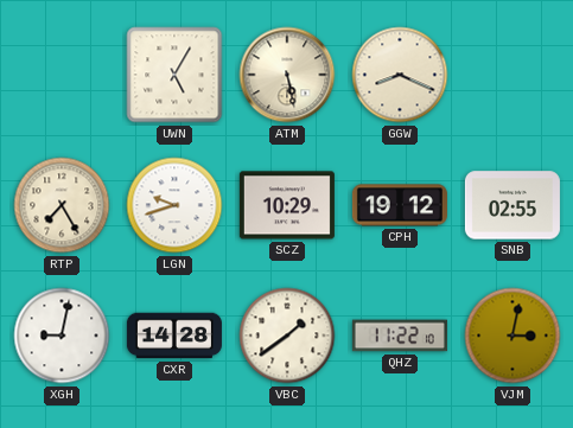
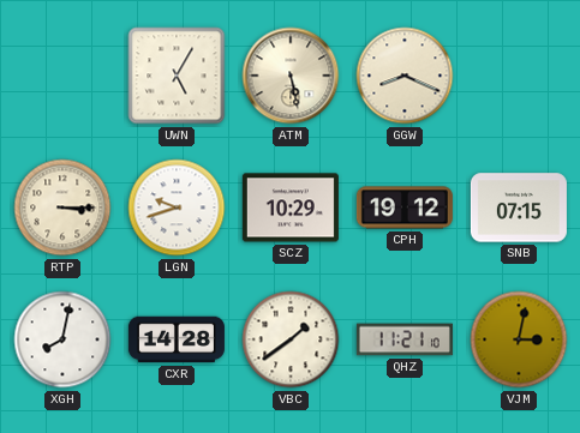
RTP: 7:25 -> 3:15 (62, 208)
SNB: 02:55 -> 07:15 (519, 208)
XGH: 9:02 -> 8:02 (62, 339)
QHZ: 11:22 -> 11:21 (405, 339)
